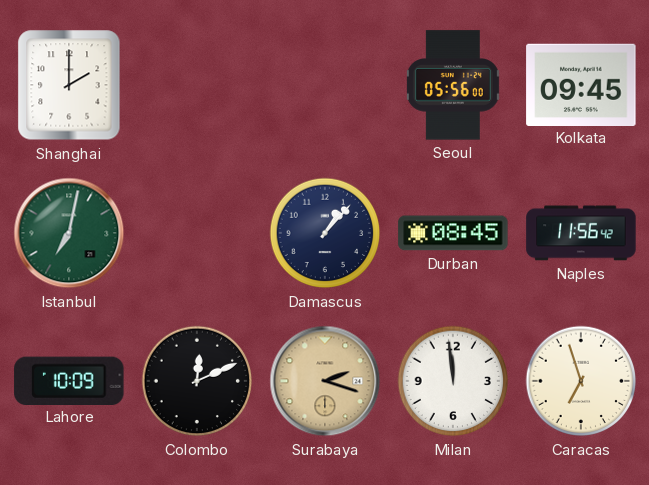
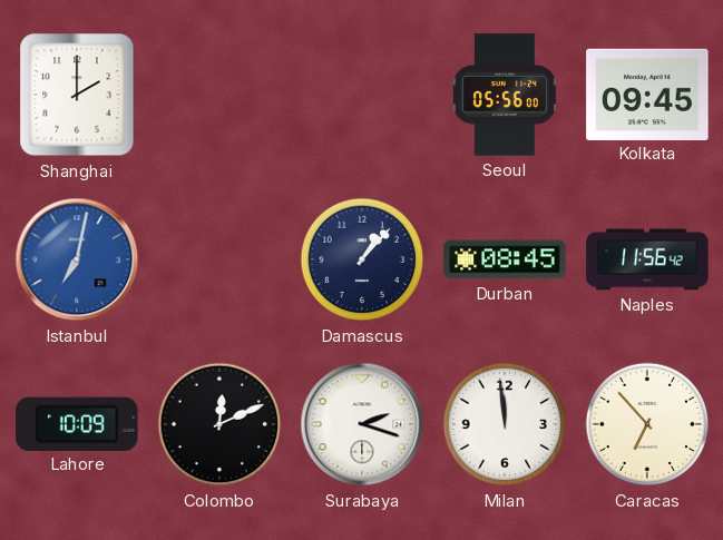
Istanbul dial: green -> blue (77, 259)
Surabaya dial: champagne -> white (362, 424)
Caracas: 6:57 -> 6:53 (647, 424)
